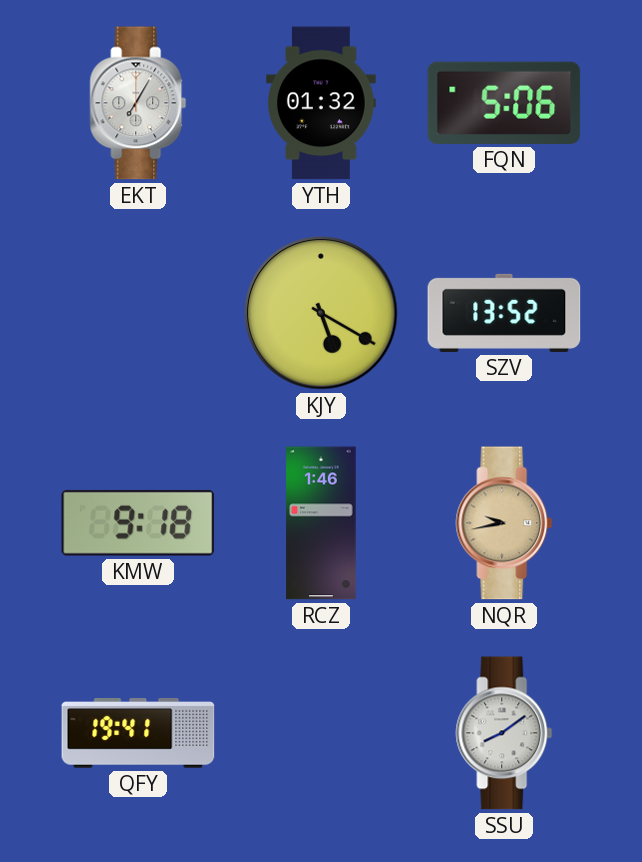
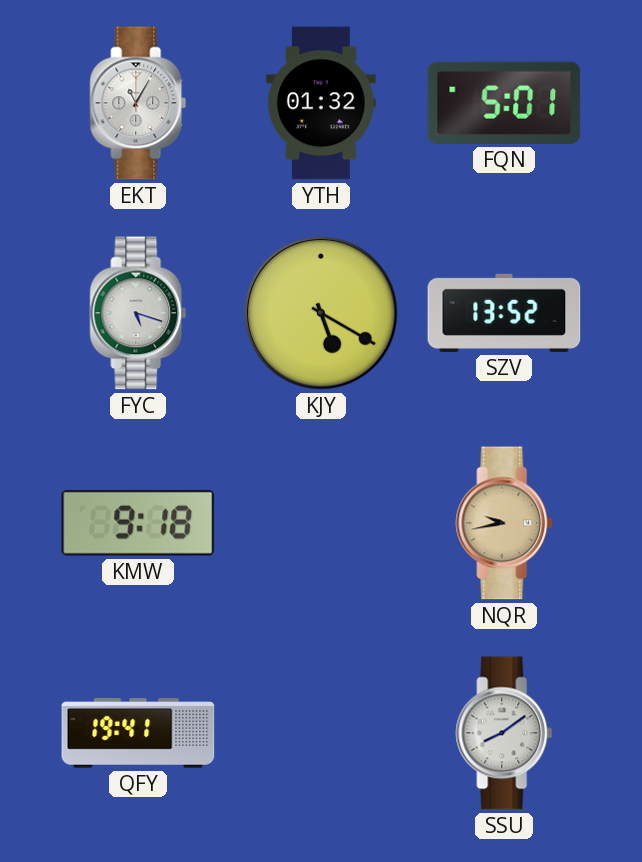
EKT: 7:05 -> 11:05 (138, 103)
FQN: 5:06 -> 5:01 (504, 103)
FYC: none -> 5:18 (138, 313)
RCZ: 1:46 -> none (321, 523)
